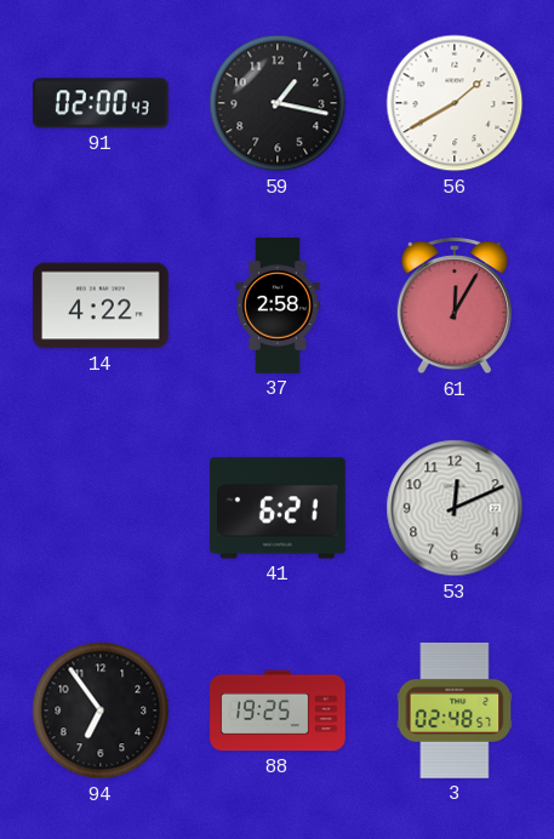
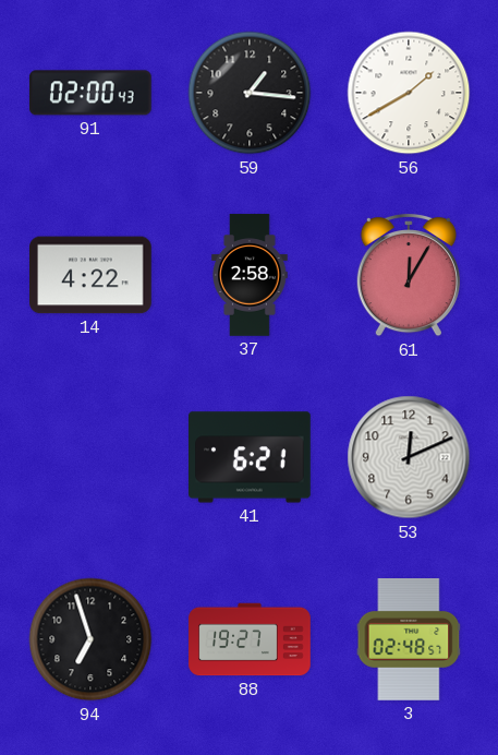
59: 1:17 -> 1:16 (250, 93)
94: 6:54 -> 6:57 (90, 639)
88: 19:25 -> 19:27 (250, 639)
